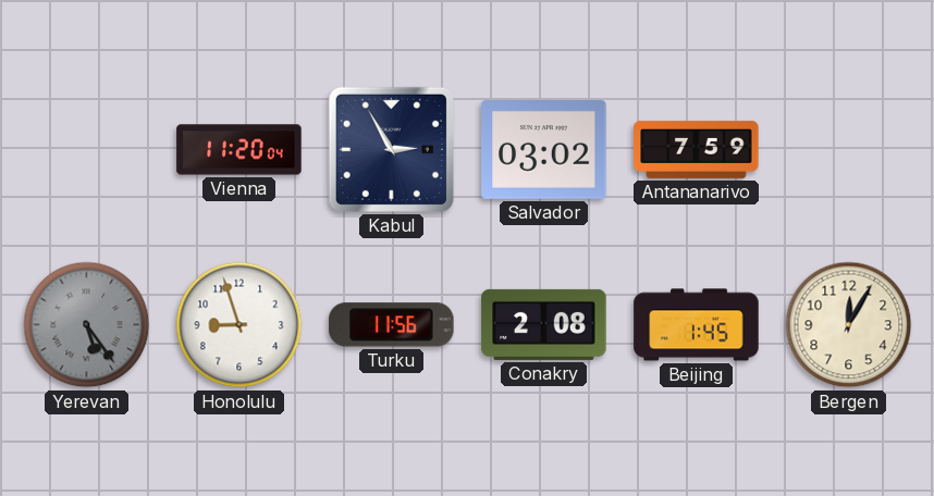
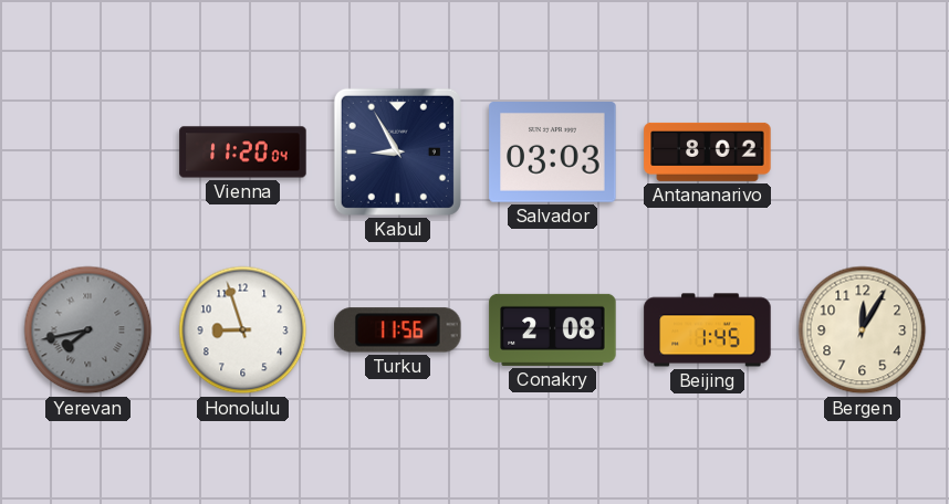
Kabul: 2:55 -> 8:55 (397, 151)
Salvador: 03:02 -> 03:03 (553, 153)
Antananarivo: 7:59 -> 8:02 (708, 151)
Yerevan: 5:24 -> 7:43 (88, 330)
